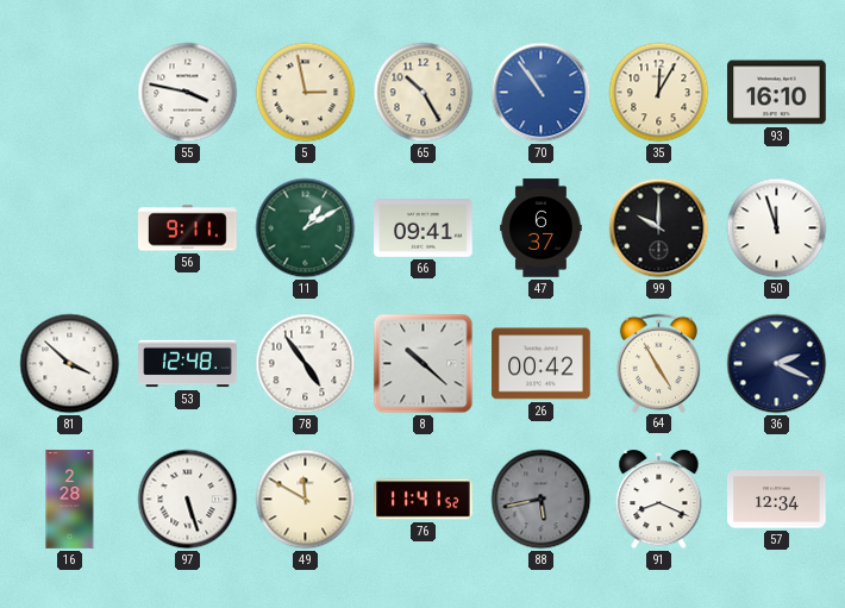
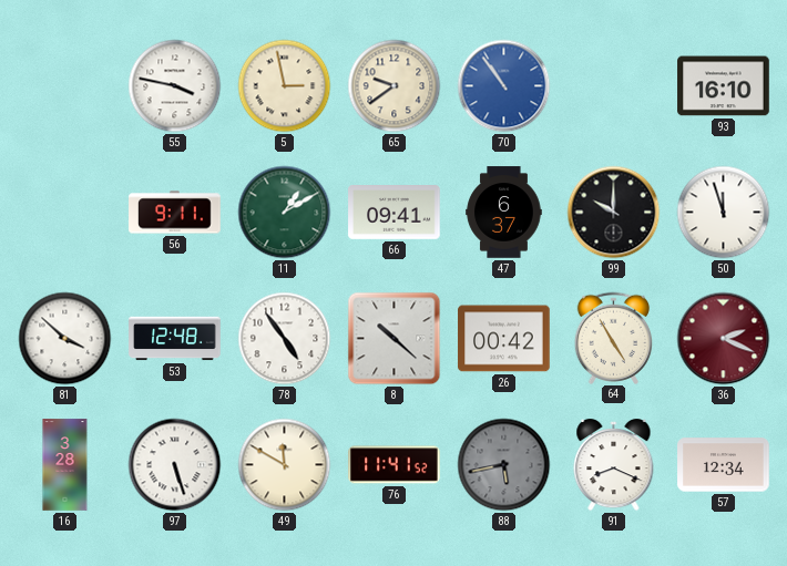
65: 10:25 -> 9:39 (395, 86)
35: 12:05 -> none (659, 93)
36 dial: navy -> burgundy (724, 339)
16: 2:28 -> 3:28 (65, 465)
